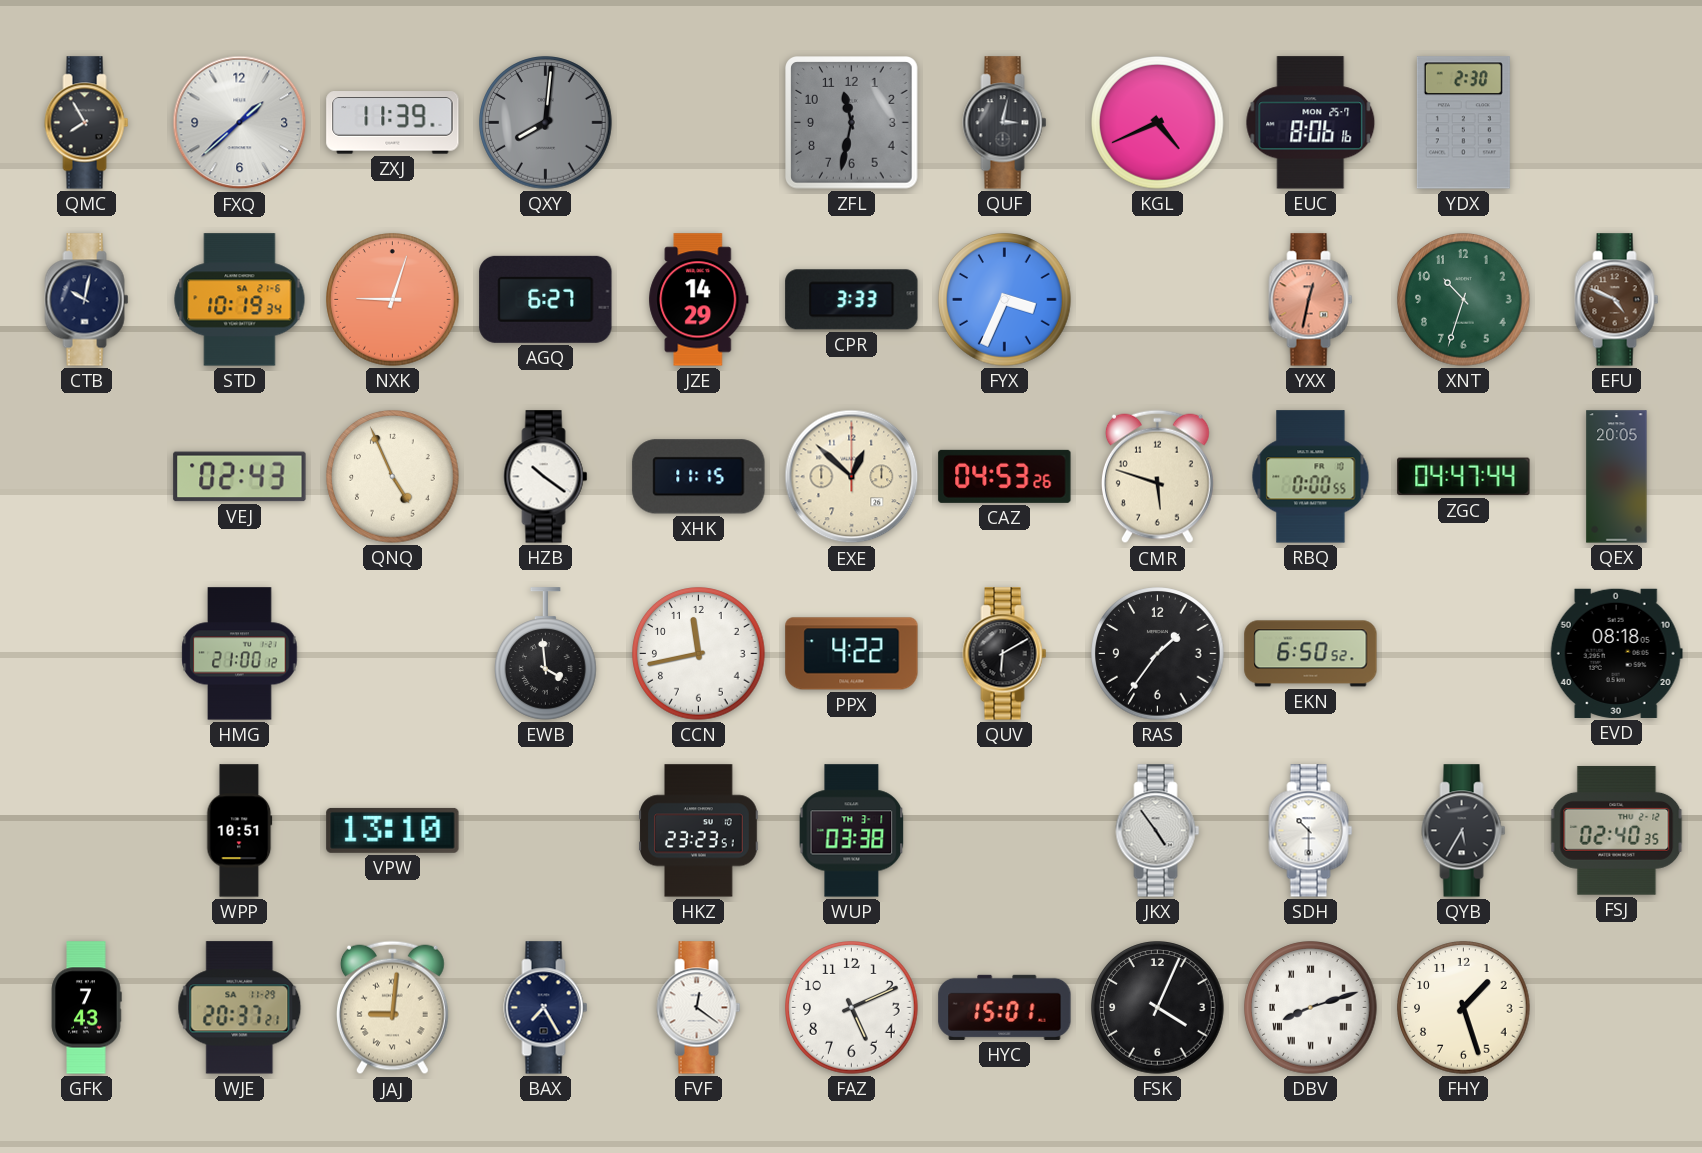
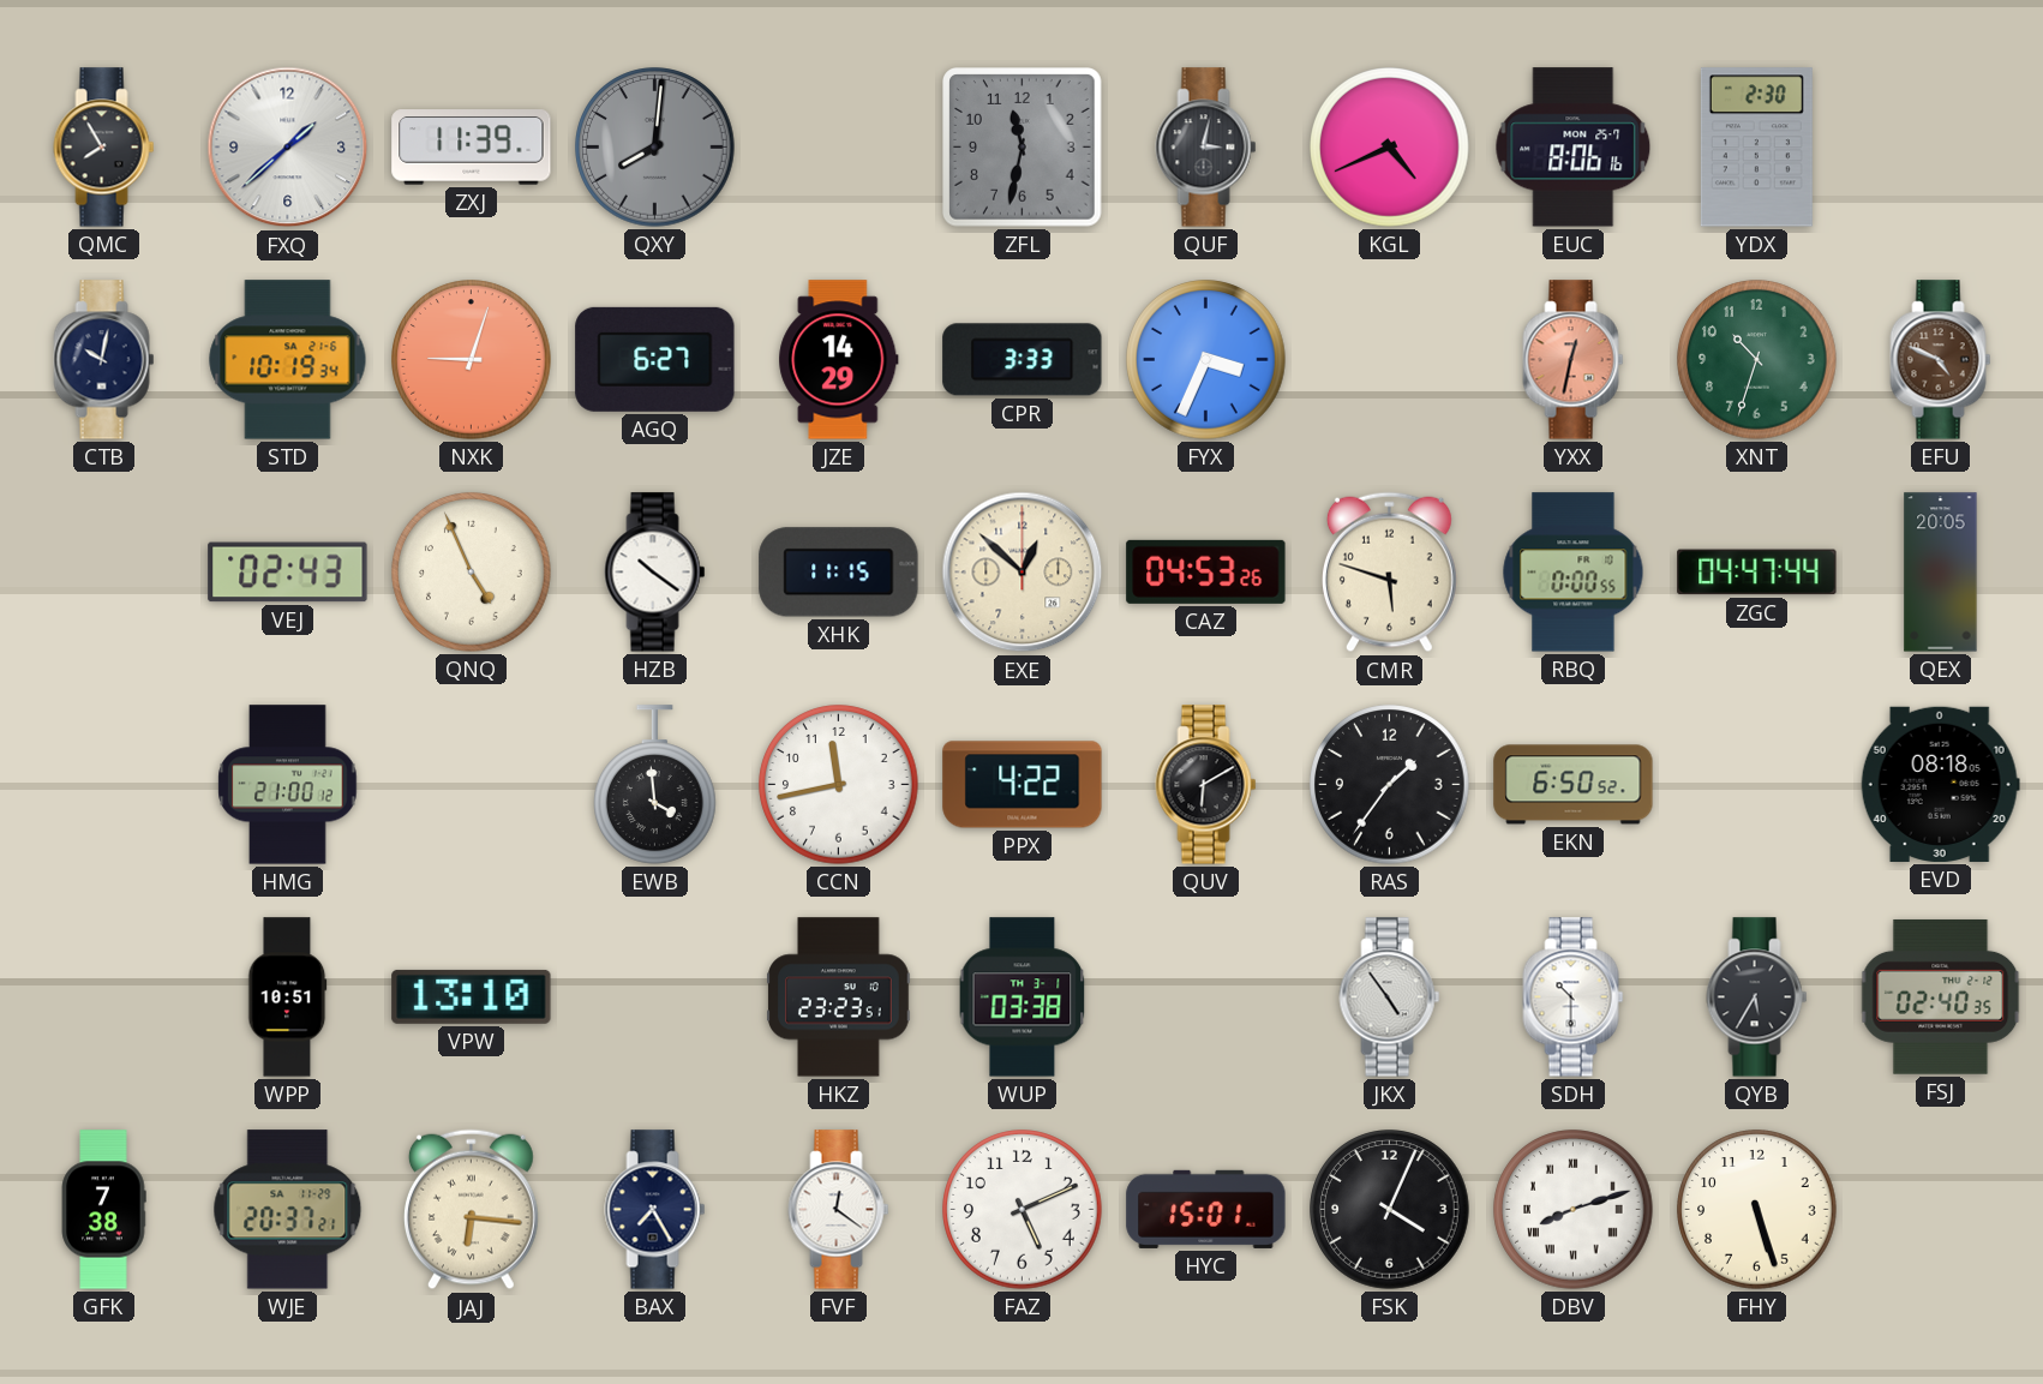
GFK: 7:43 -> 7:38 (103, 1210)
JAJ: 9:01 -> 6:16 (471, 1210)
FHY: 1:27 -> 5:27 (1757, 1210)
